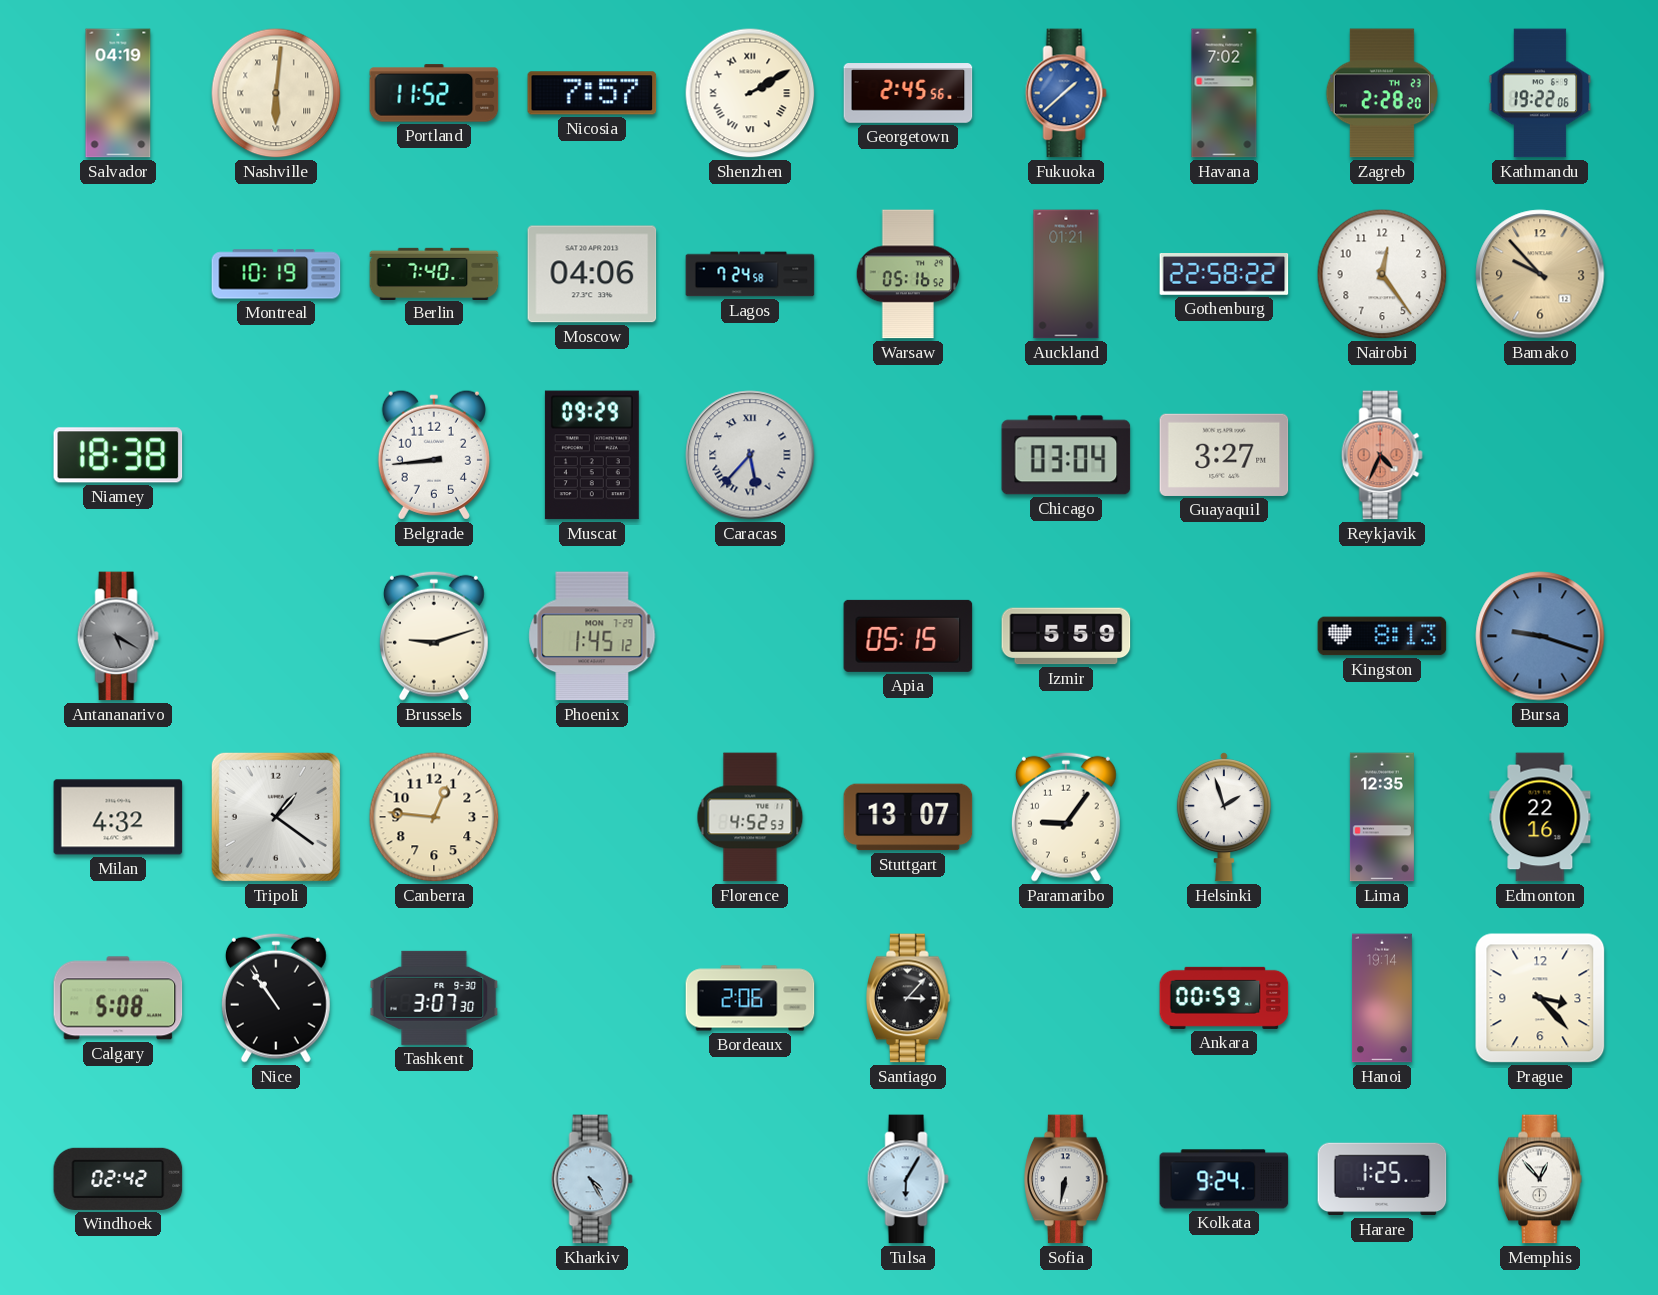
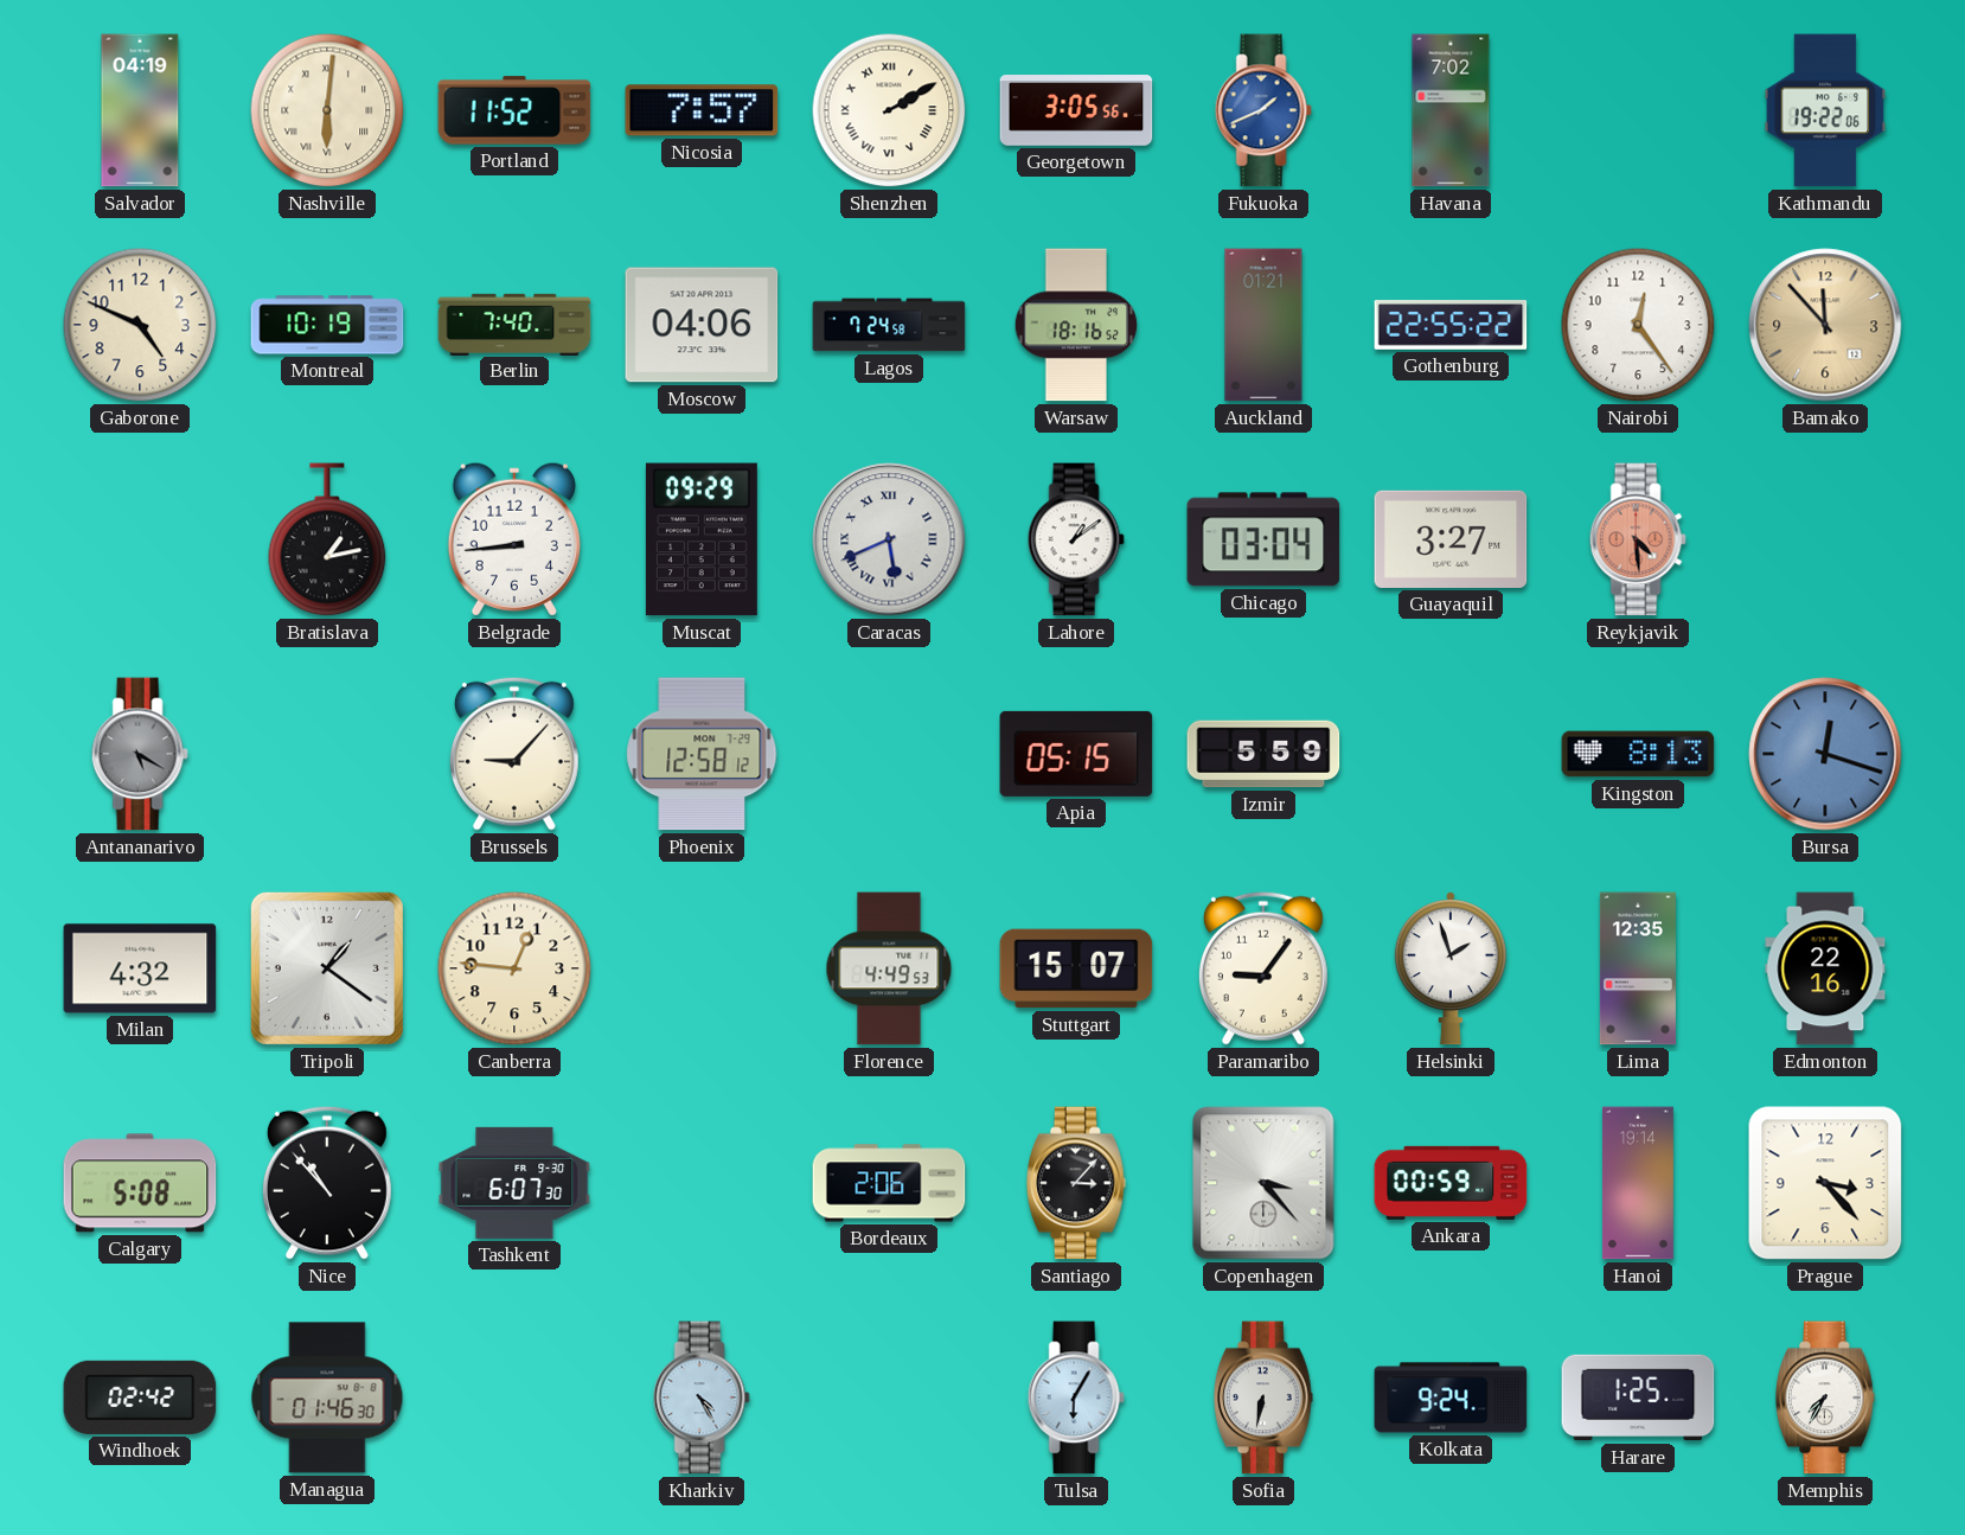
Georgetown: 2:45 -> 3:05 (1076, 110)
Fukuoka: 1:38 -> 1:41 (1263, 110)
Zagreb: 2:28 -> none (1382, 93)
Gaborone: none -> 4:49 (140, 325)
Warsaw: 05:16 -> 18:16 (1076, 325)
Gothenburg: 22:58 -> 22:55 (1451, 326)
Bamako: 9:53 -> 11:53 (1825, 325)
Niamey: 18:38 -> none (118, 455)
Bratislava: none -> 1:13 (327, 539)
Caracas: 5:37 -> 5:41 (889, 539)
Lahore: none -> 1:09 (1076, 539)
Reykjavik: 4:34 -> 4:29 (1638, 539)
Brussels: 9:12 -> 9:07 (514, 754)
Phoenix: 1:45 -> 12:58 (702, 754)
Bursa: 9:18 -> 12:18 (1825, 754)
Florence: 4:52 -> 4:49 (889, 968)
Stuttgart: 13:07 -> 15:07 (1076, 968)
Nice: 10:54 -> 10:53 (327, 1183)
Tashkent: 3:07 -> 6:07 (514, 1183)
Copenhagen: none -> 3:23 (1263, 1183)
Managua: none -> 01:46 (327, 1398)
Memphis: 12:53 -> 7:35 (1825, 1398)
